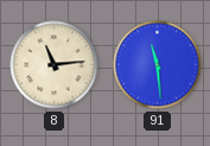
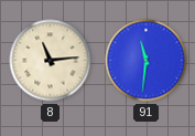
91: 11:29 -> 11:31 (147, 61)
